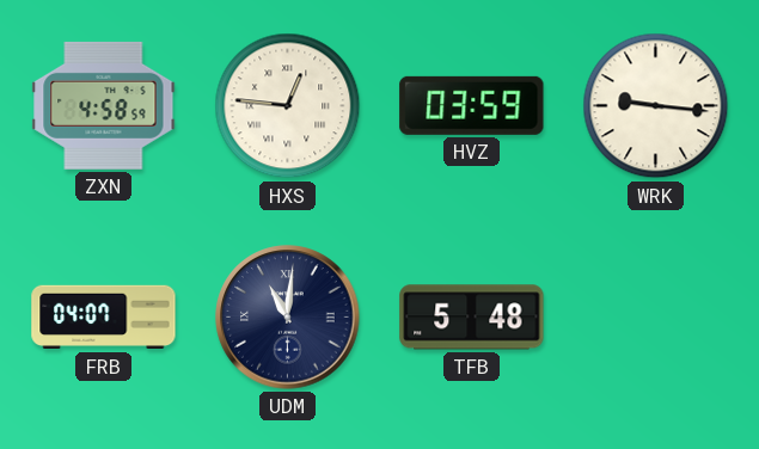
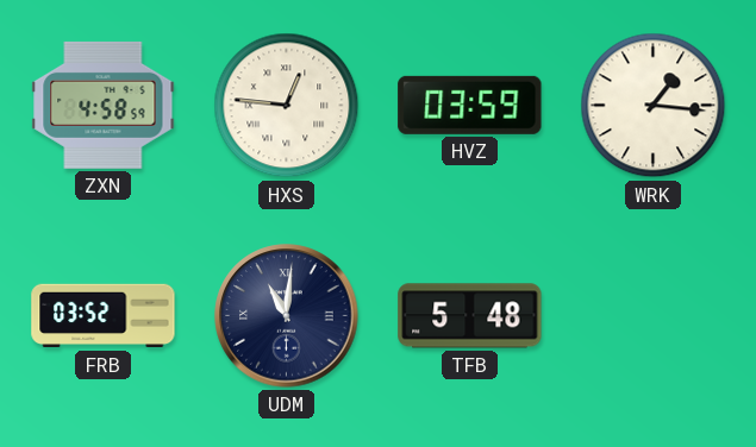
WRK: 9:16 -> 1:16 (654, 106)
FRB: 04:07 -> 03:52 (104, 316)
